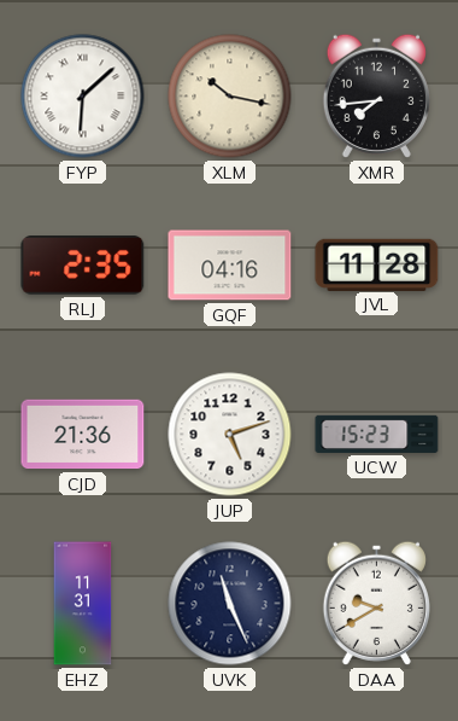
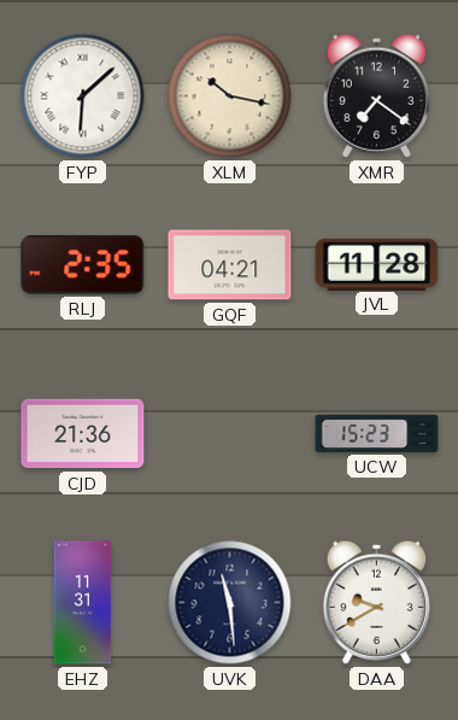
XMR: 7:44 -> 7:21 (376, 95)
GQF: 04:16 -> 04:21 (230, 265)
JUP: 5:12 -> none (230, 435)
UVK: 11:26 -> 11:29 (230, 603)
